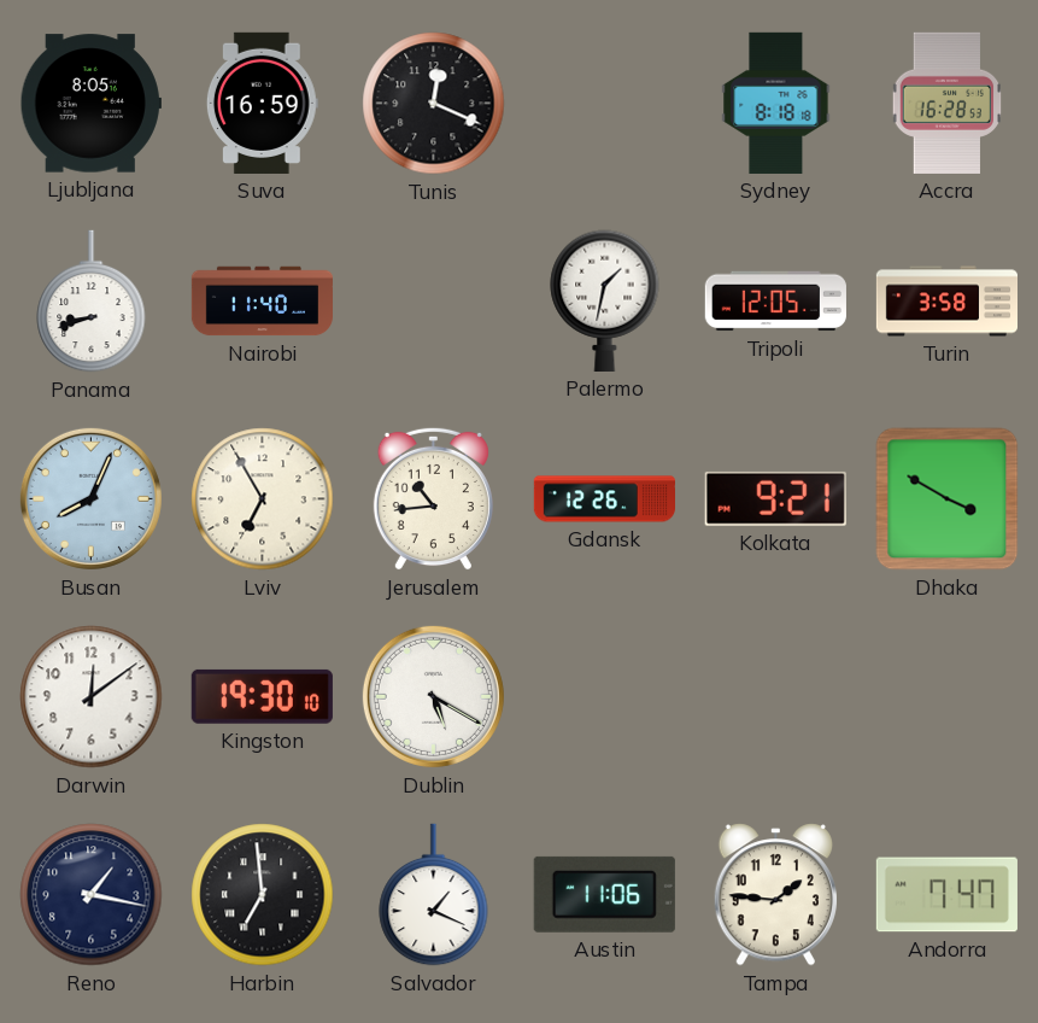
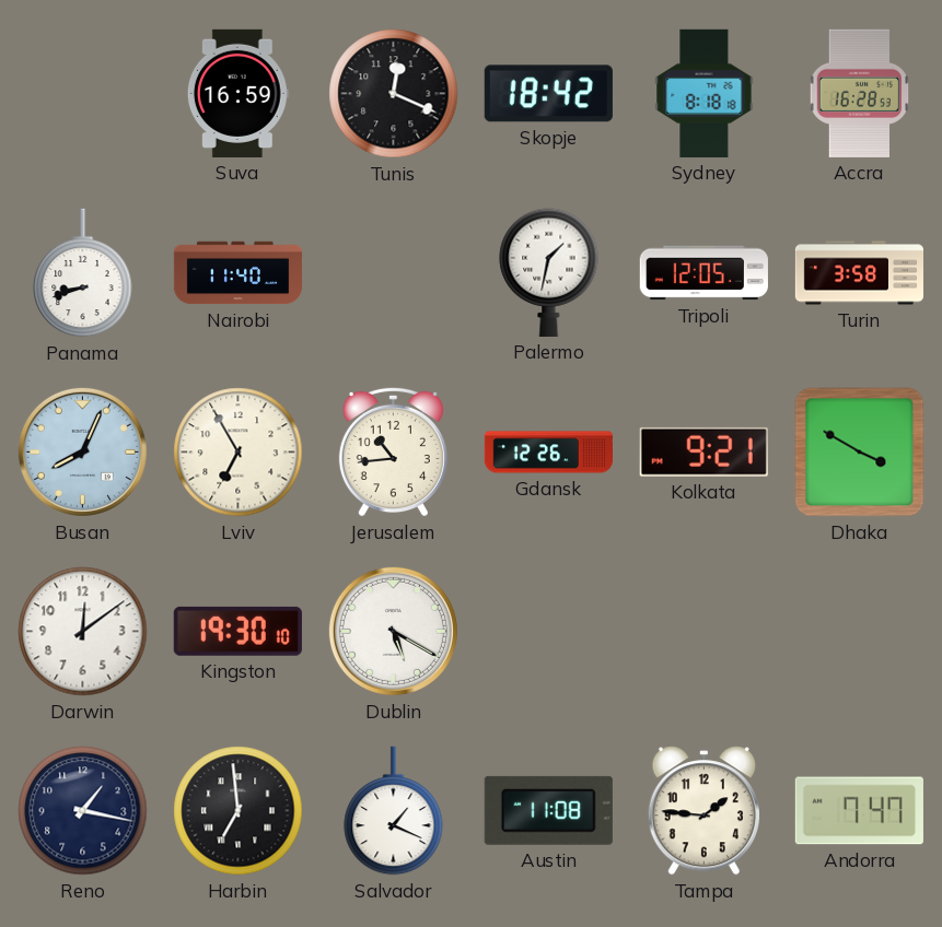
Ljubljana: 8:05 -> none (90, 104)
Skopje: none -> 18:42 (548, 94)
Austin: 11:06 -> 11:08 (548, 810)
